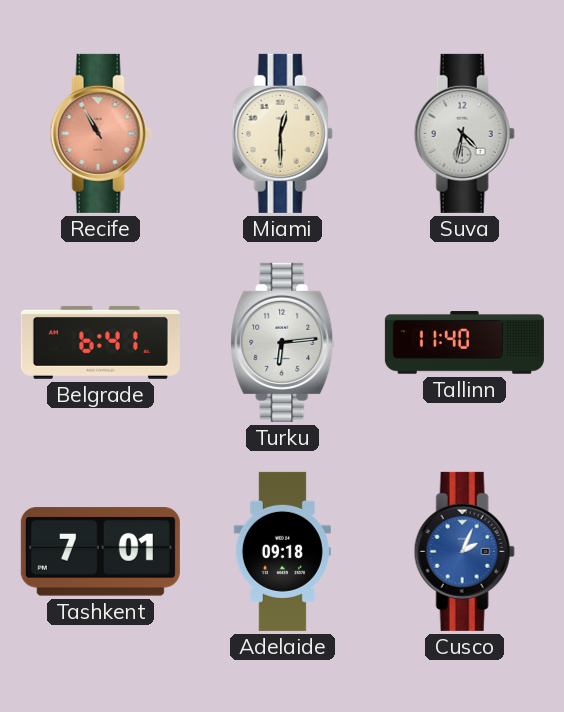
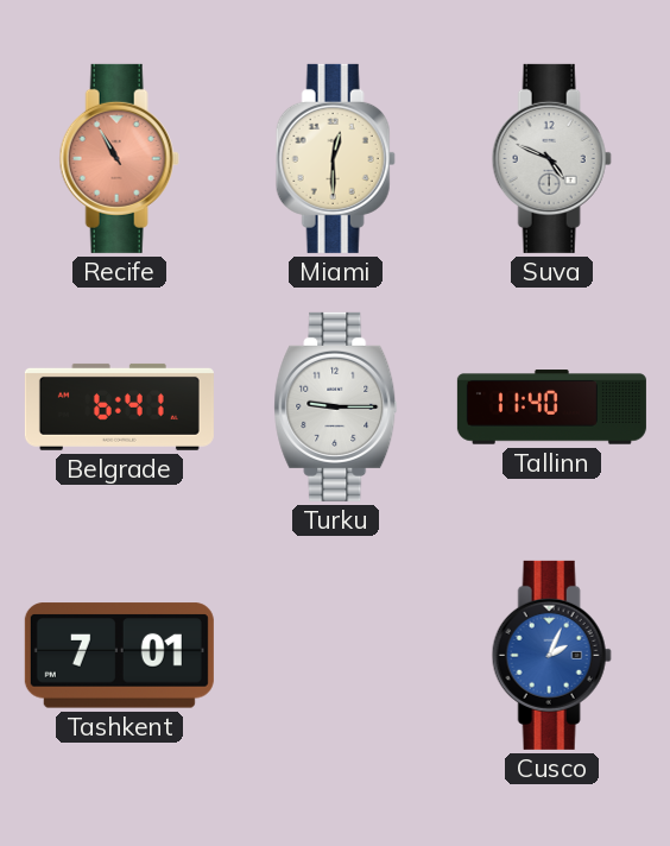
Suva: 4:32 -> 4:49 (551, 158)
Turku: 6:14 -> 9:15 (336, 406)
Adelaide: 09:18 -> none (282, 551)
